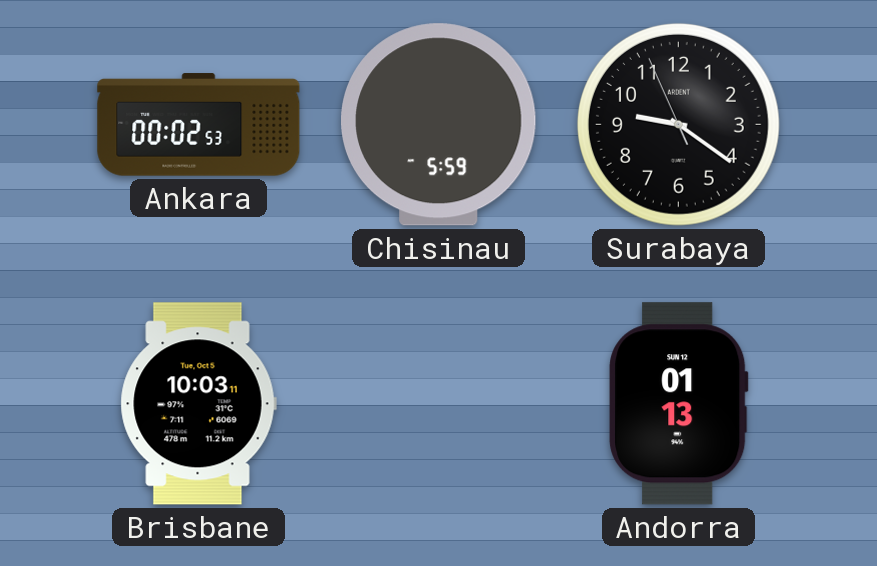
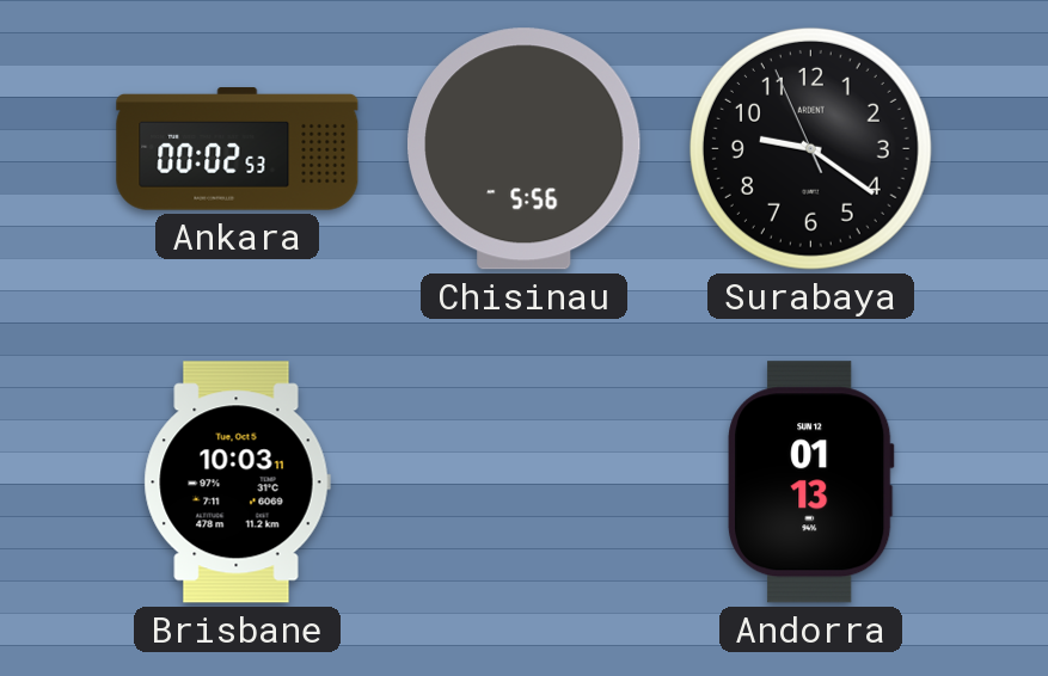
Chisinau: 5:59 -> 5:56 (525, 149)
